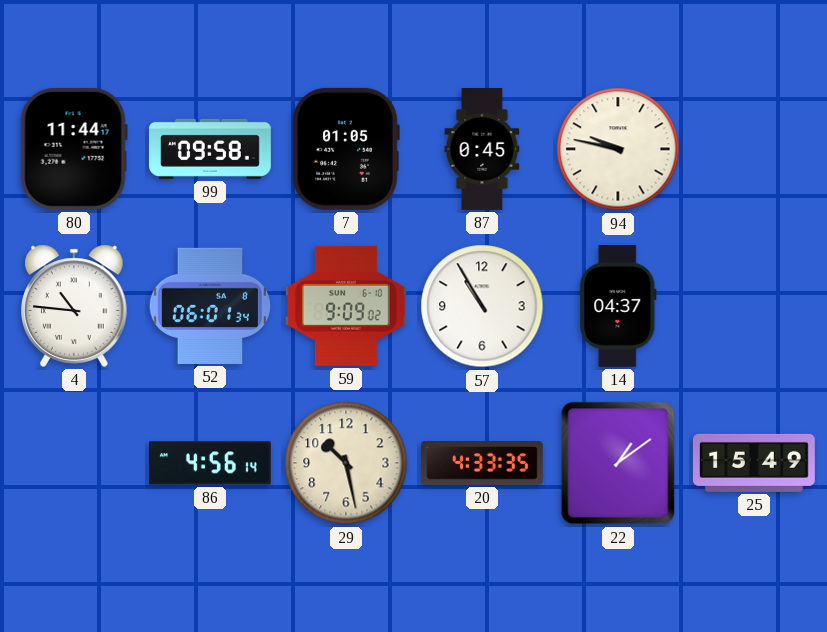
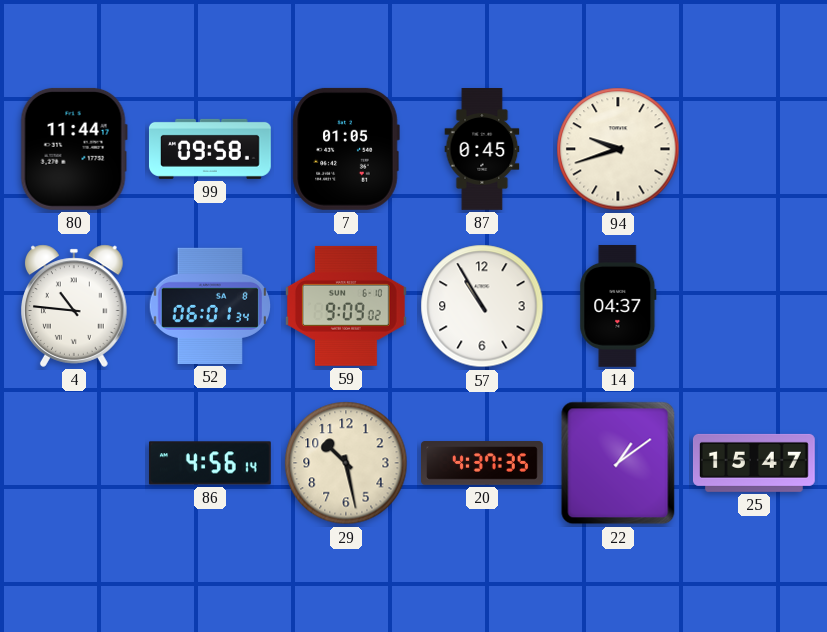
94: 9:47 -> 9:42 (618, 149)
20: 4:33 -> 4:37 (483, 463)
25: 15:49 -> 15:47 (754, 463)
